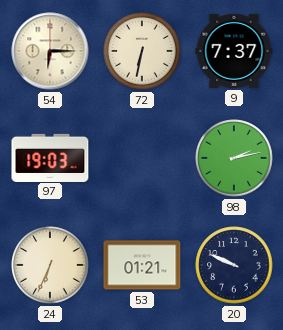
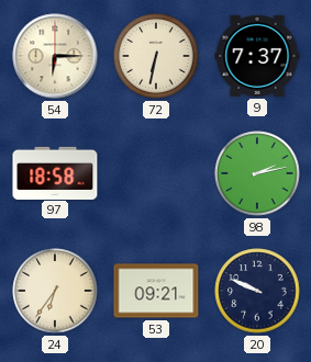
97: 19:03 -> 18:58 (55, 172)
24: 6:34 -> 6:36 (55, 291)
53: 01:21 -> 09:21 (156, 291)
